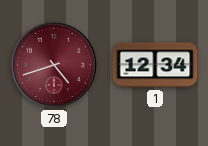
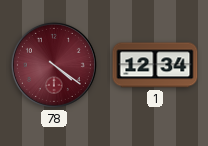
78: 4:42 -> 4:21 (54, 65)
